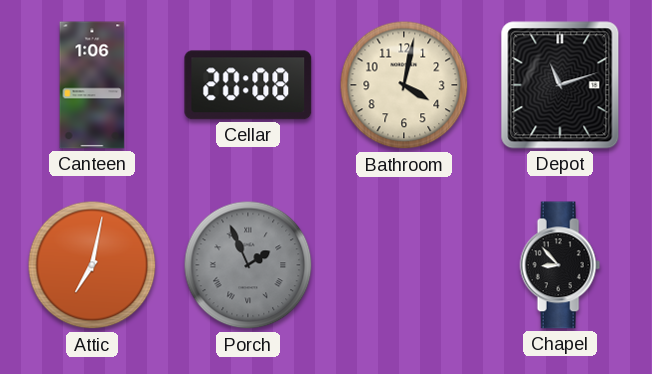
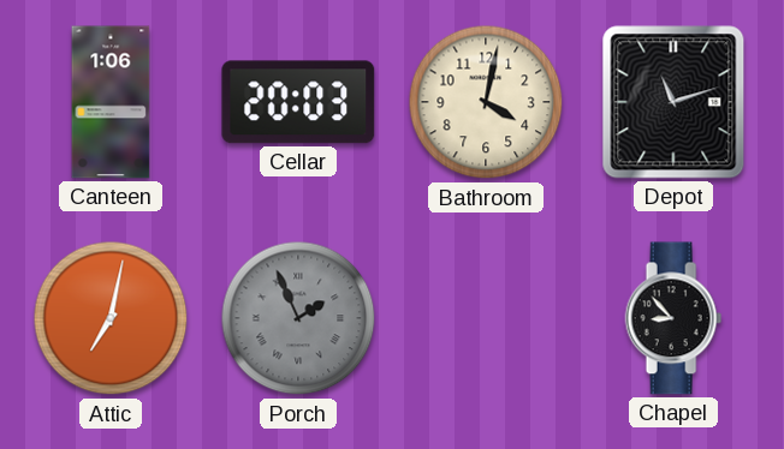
Cellar: 20:08 -> 20:03 (298, 102)
